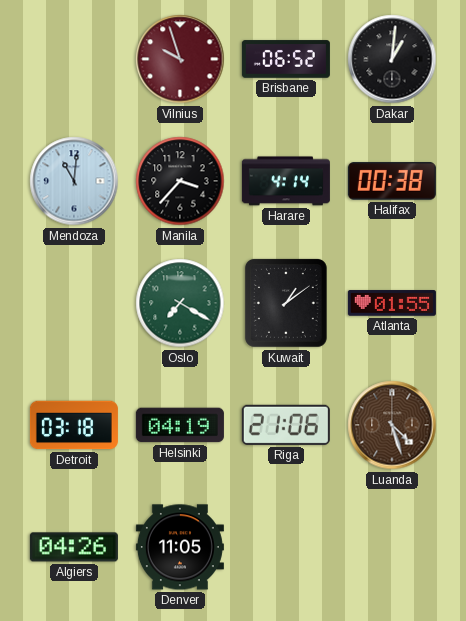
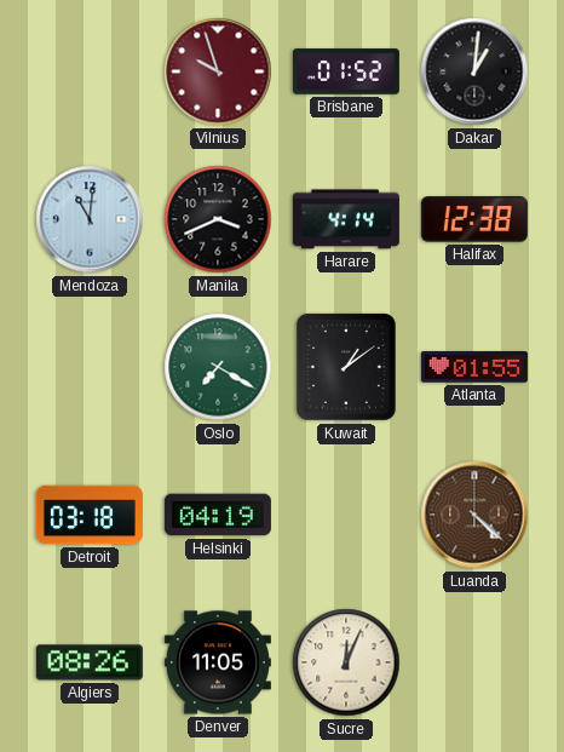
Brisbane: 06:52 -> 01:52 (346, 71)
Manila: 3:37 -> 3:41 (218, 219)
Halifax: 00:38 -> 12:38 (474, 219)
Riga: 21:06 -> none (286, 425)
Luanda: 4:27 -> 4:22 (474, 515)
Algiers: 04:26 -> 08:26 (90, 662)
Sucre: none -> 12:04 (346, 662)
